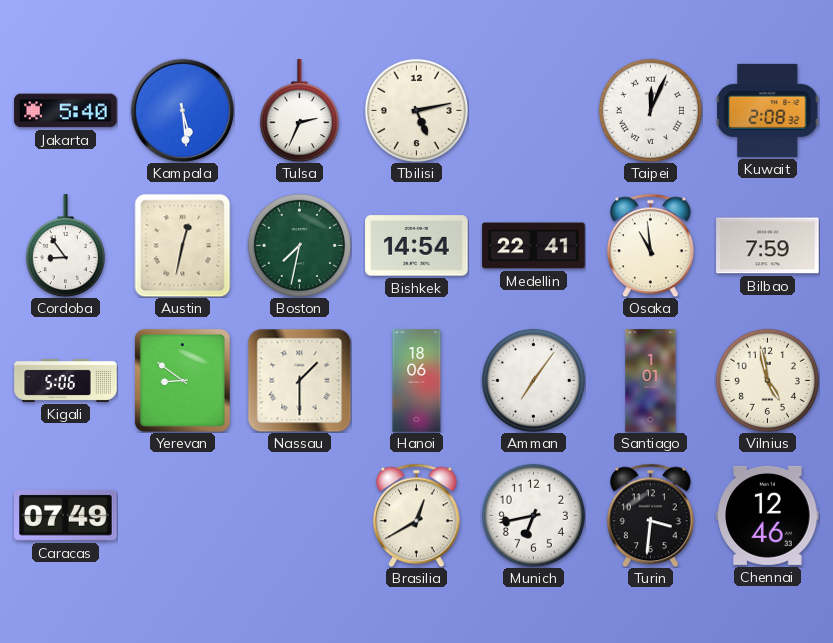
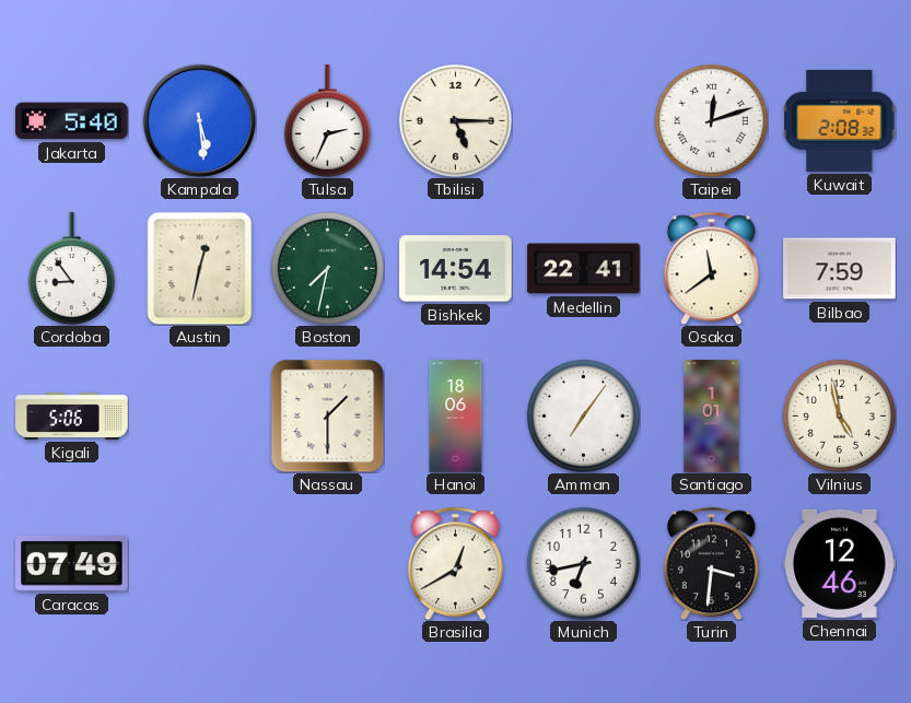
Tbilisi: 5:13 -> 5:15 (455, 120)
Taipei: 12:04 -> 12:12 (711, 120)
Osaka: 10:59 -> 11:39 (711, 268)
Yerevan: 8:51 -> none (182, 380)
